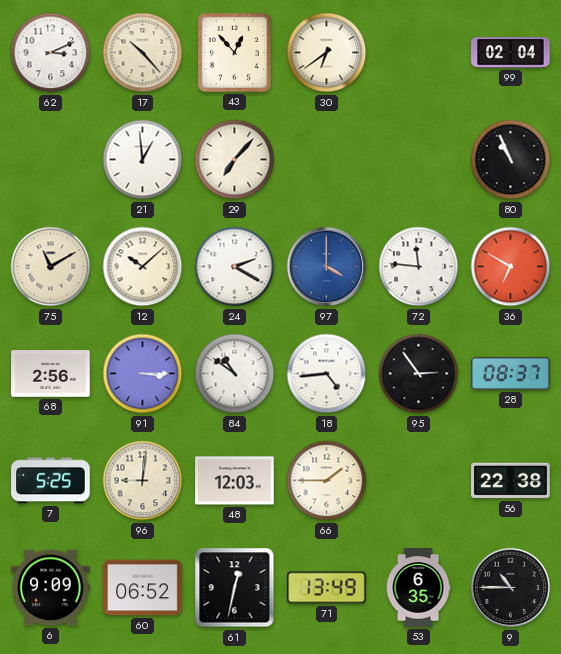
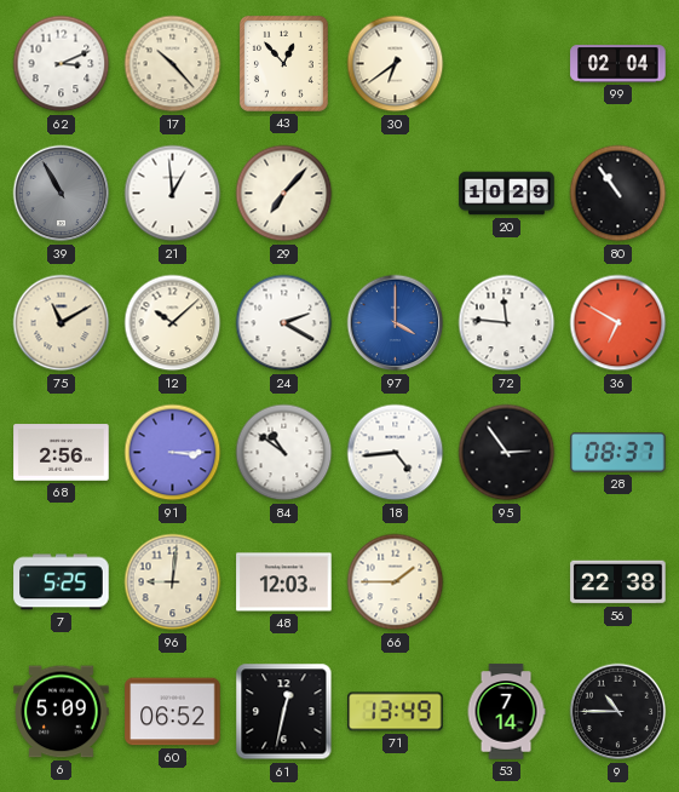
39: none -> 10:55 (62, 194)
20: none -> 10:29 (507, 194)
80: 10:56 -> 10:54 (618, 194)
6: 9:09 -> 5:09 (62, 712)
53: 6:35 -> 7:14 (506, 712)
